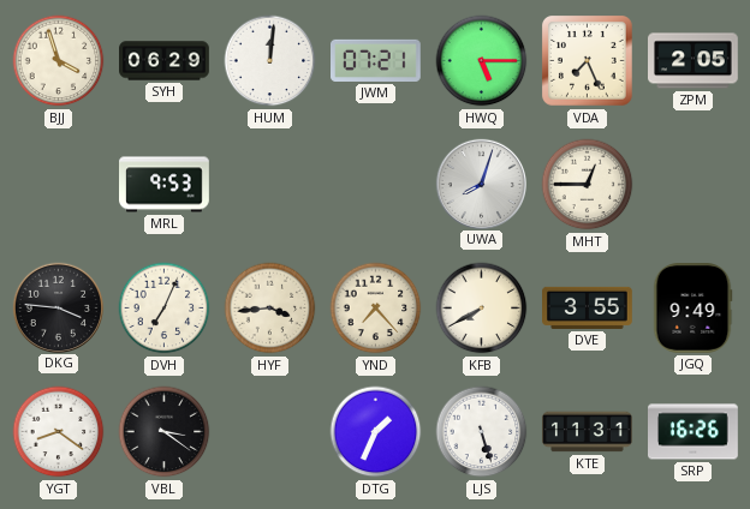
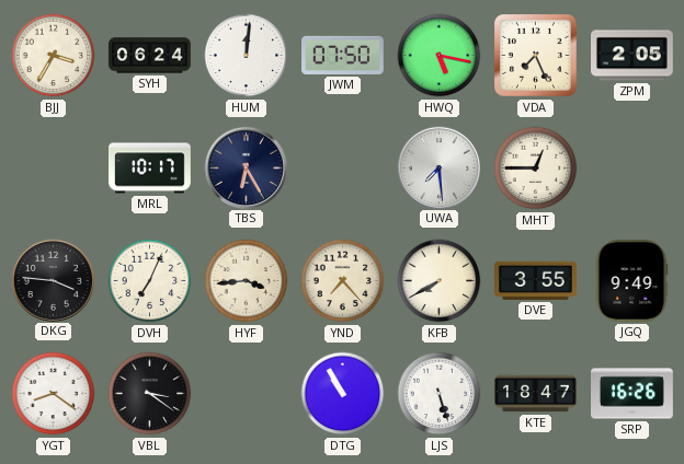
BJJ: 3:57 -> 3:35 (54, 56)
SYH: 06:29 -> 06:24 (150, 56)
JWM: 07:21 -> 07:50 (343, 55)
HWQ: 5:15 -> 5:17 (440, 56)
MRL: 9:53 -> 10:17 (150, 169)
TBS: none -> 6:25 (246, 167)
UWA: 8:03 -> 7:29 (438, 167)
DTG: 1:34 -> 10:55 (343, 394)
KTE: 11:31 -> 18:47 (536, 394)
